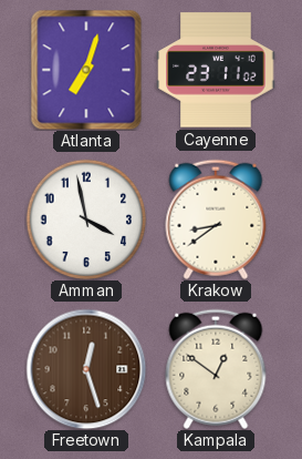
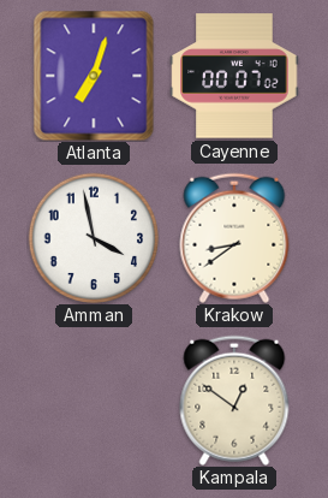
Cayenne: 23:11 -> 00:07 (234, 76)
Freetown: 12:27 -> none (86, 369)
